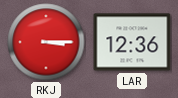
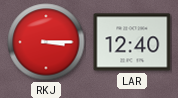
LAR: 12:36 -> 12:40 (132, 42)
